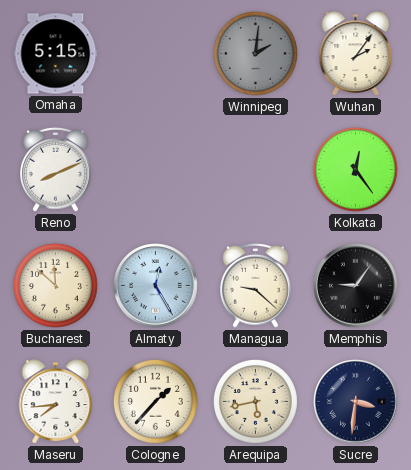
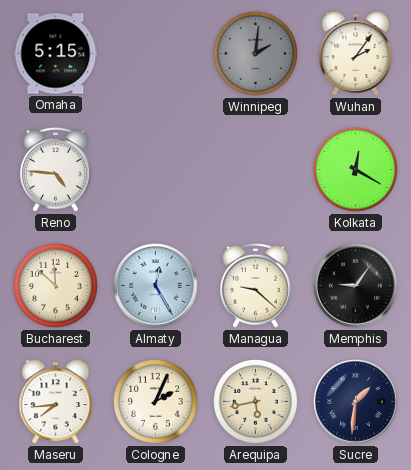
Reno: 8:11 -> 4:46 (56, 170)
Kolkata: 12:24 -> 12:20 (355, 169)
Cologne: 1:37 -> 2:04 (155, 401)
Sucre: 3:31 -> 1:31 (356, 402)
